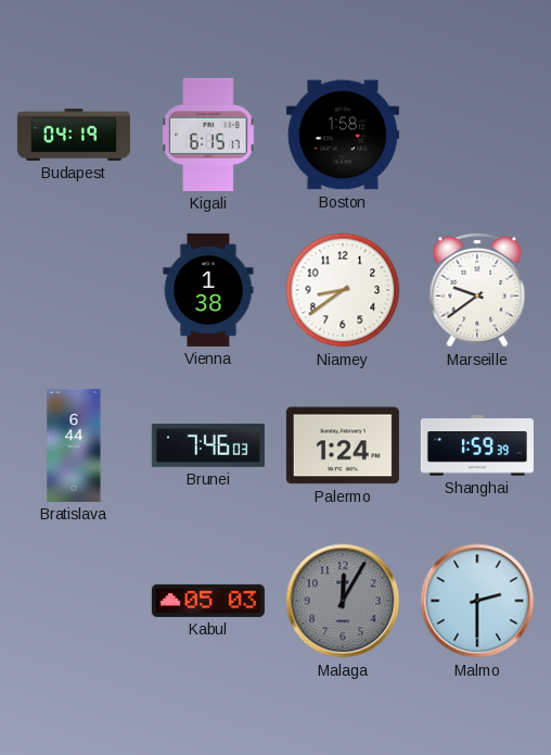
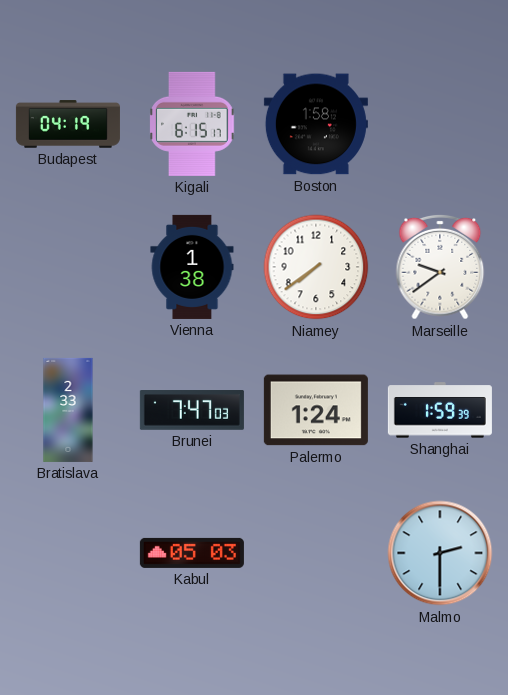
Niamey: 8:39 -> 7:39 (316, 267)
Bratislava: 6:44 -> 2:33 (68, 410)
Brunei: 7:46 -> 7:47 (192, 411)
Malaga: 12:05 -> none (343, 601)
